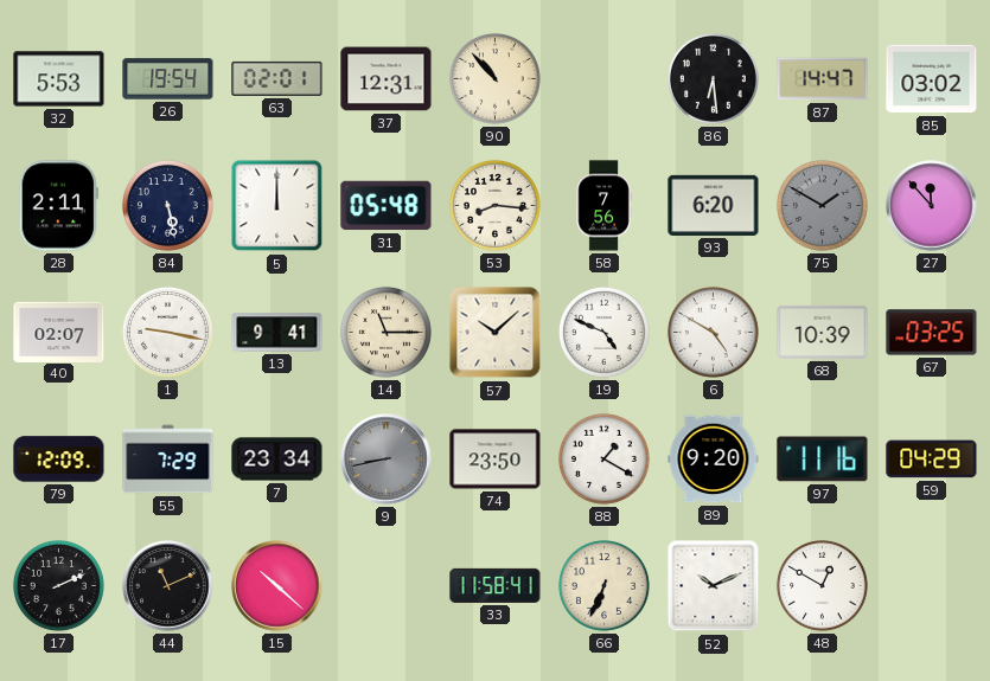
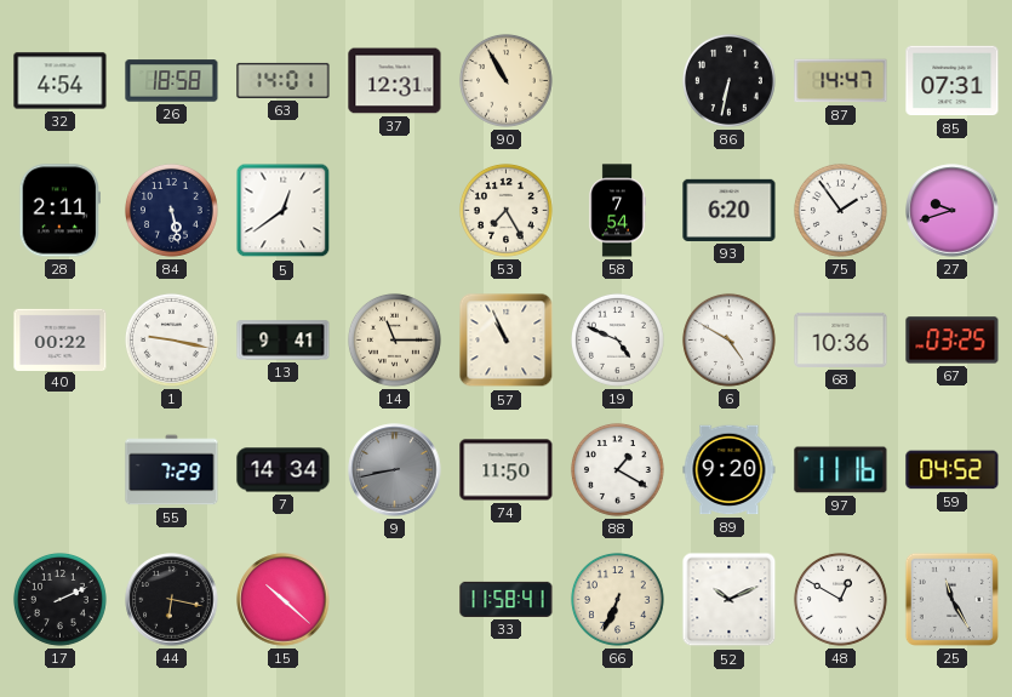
32: 5:53 -> 4:54 (61, 81)
26: 19:54 -> 18:58 (172, 81)
63: 02:01 -> 14:01 (284, 80)
90: 10:53 -> 10:55 (505, 80)
86: 6:29 -> 6:32 (728, 80)
85: 03:02 -> 07:31 (953, 81)
5: 12:00 -> 12:39 (284, 211)
31: 05:48 -> none (387, 206)
53: 8:16 -> 7:25 (505, 210)
58: 7:56 -> 7:54 (617, 211)
75: 1:50 -> 1:54 (840, 210)
75 dial: grey -> white (840, 210)
27: 11:53 -> 9:42 (953, 211)
40: 02:07 -> 00:22 (61, 339)
57: 10:08 -> 10:56 (507, 341)
68: 10:39 -> 10:36 (841, 339)
79: 12:09 -> none (59, 460)
7: 23:34 -> 14:34 (284, 470)
74: 23:50 -> 11:50 (507, 470)
59: 04:29 -> 04:52 (953, 470)
44: 11:11 -> 6:17 (172, 600)
25: none -> 11:25 (951, 599)
